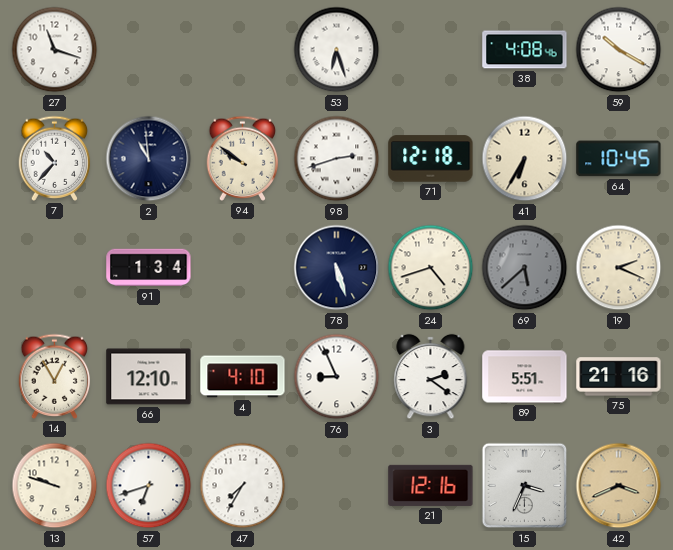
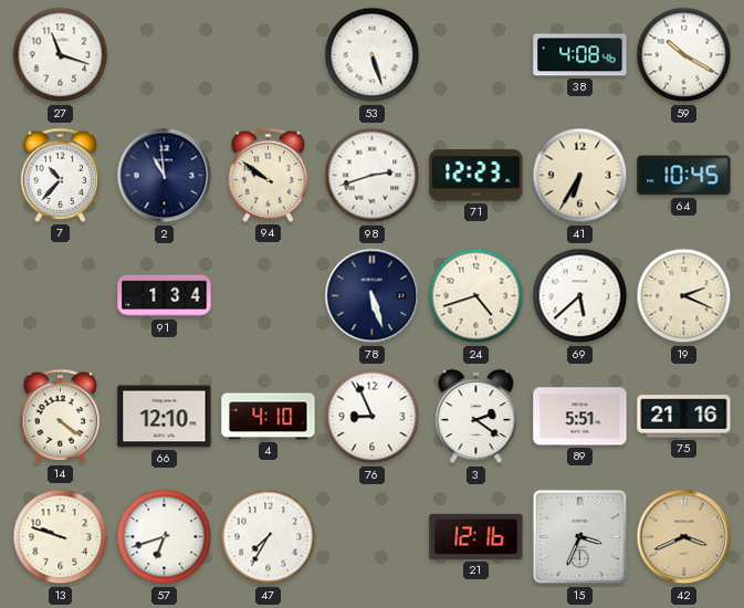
53: 6:27 -> 5:27 (373, 55)
71: 12:18 -> 12:23 (476, 176)
69 dial: grey -> white (580, 296)
14: 12:55 -> 4:21 (61, 416)
